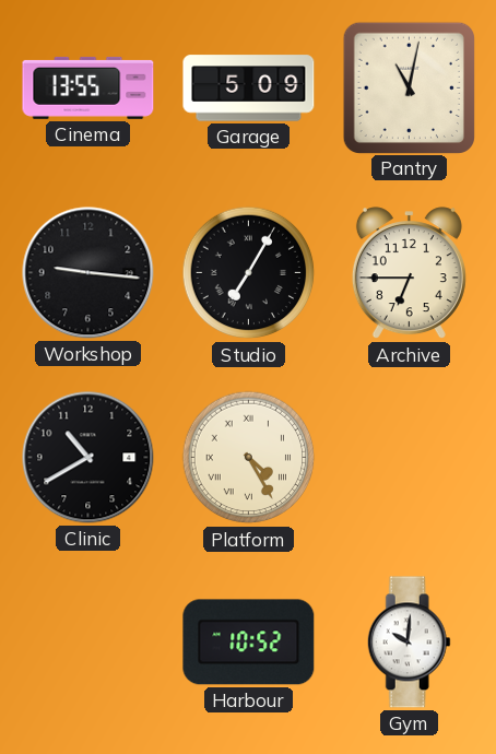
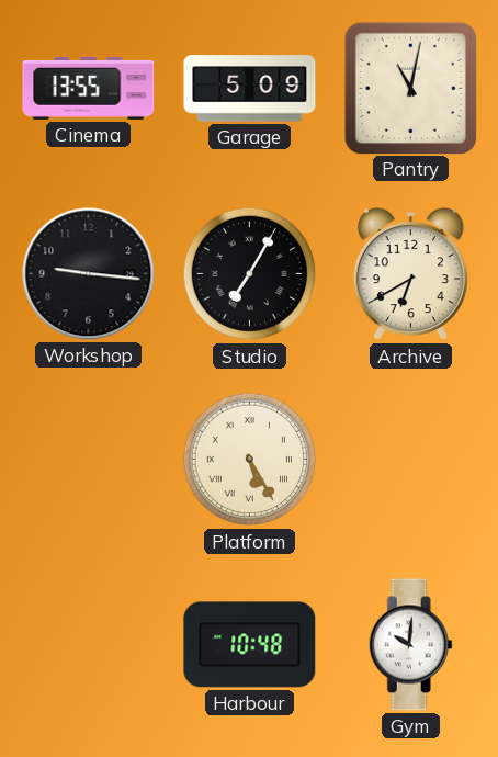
Archive: 6:45 -> 6:40 (410, 274)
Clinic: 10:40 -> none (88, 458)
Platform: 4:25 -> 5:25 (250, 460)
Harbour: 10:52 -> 10:48 (250, 645)
